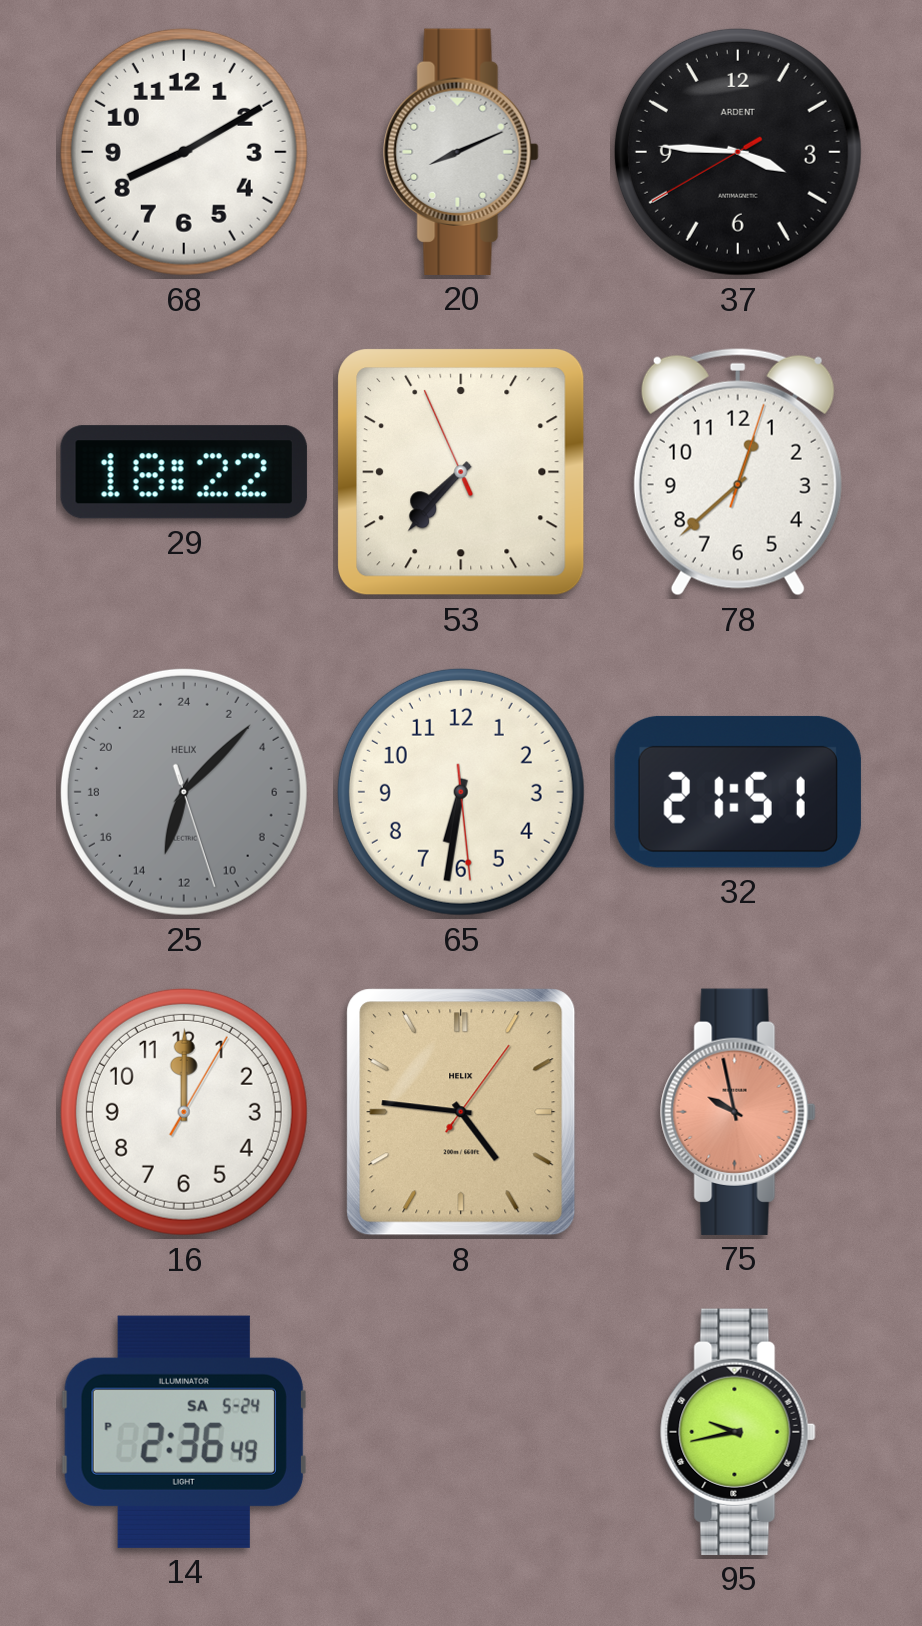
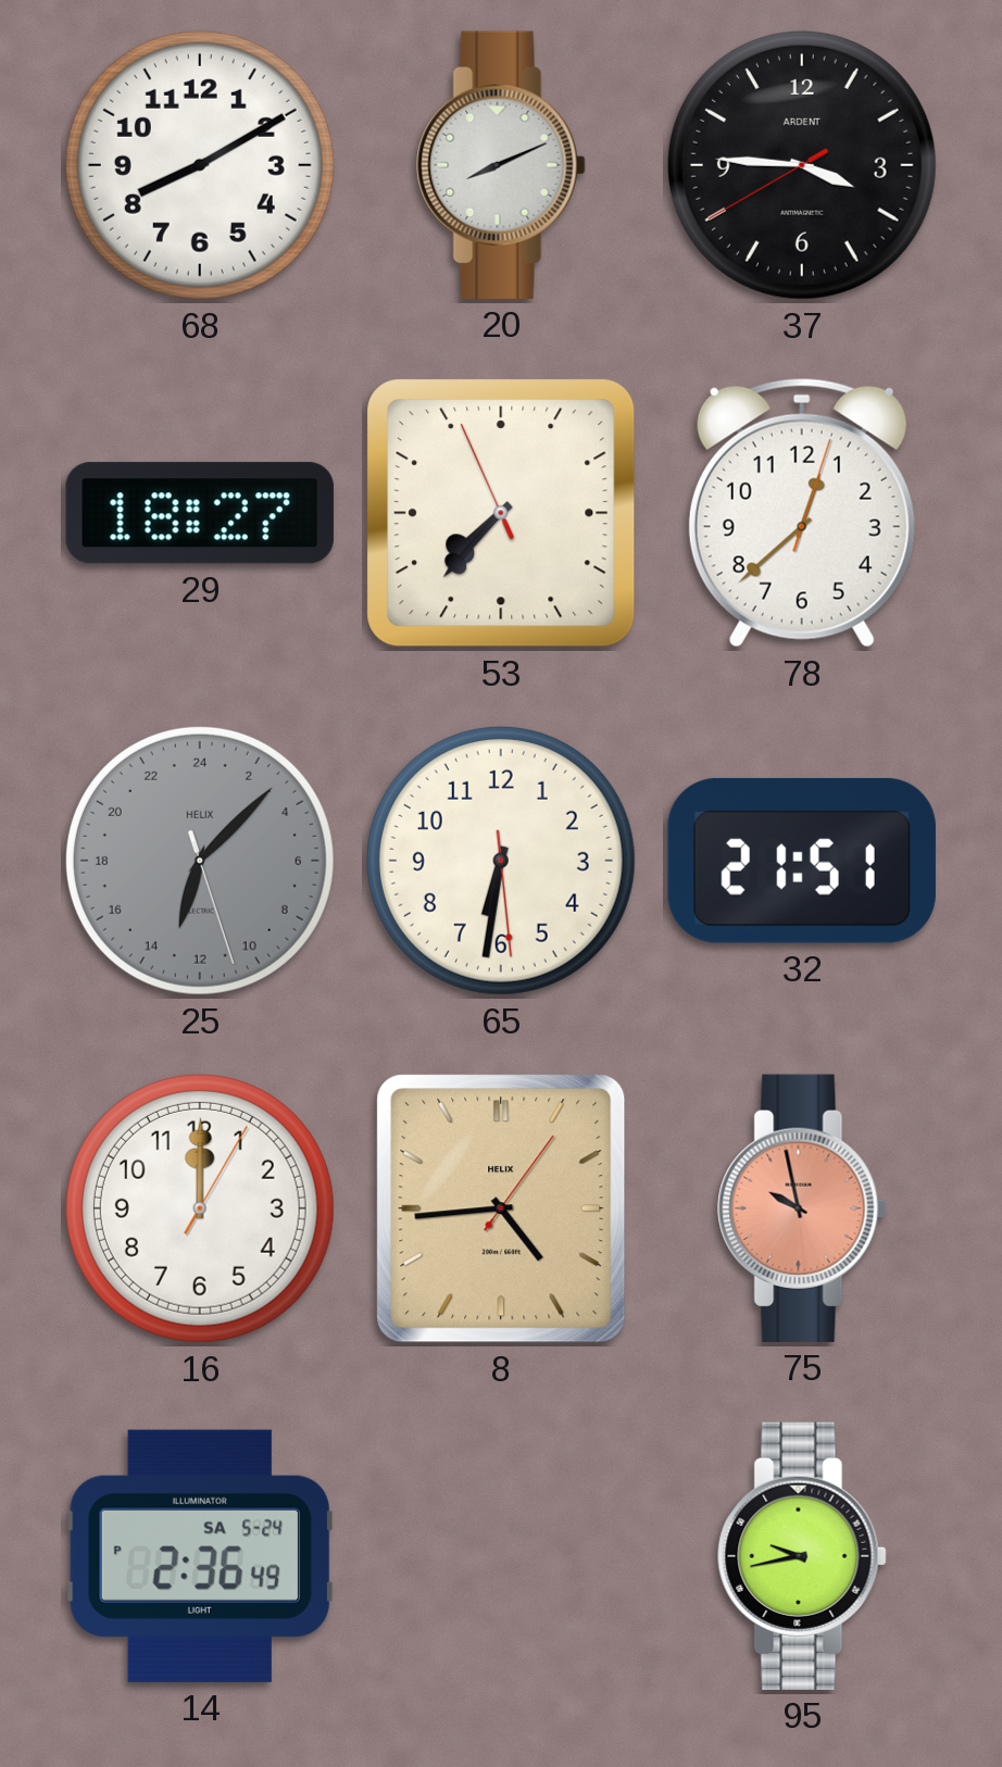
29: 18:22 -> 18:27 (200, 513)
8: 4:46 -> 4:44 (501, 1208)
